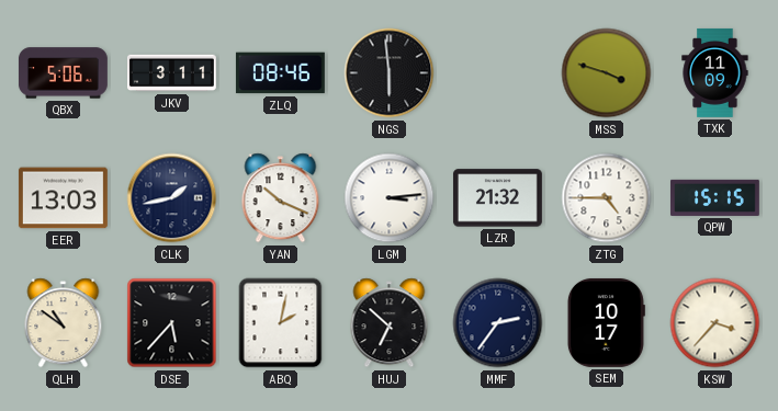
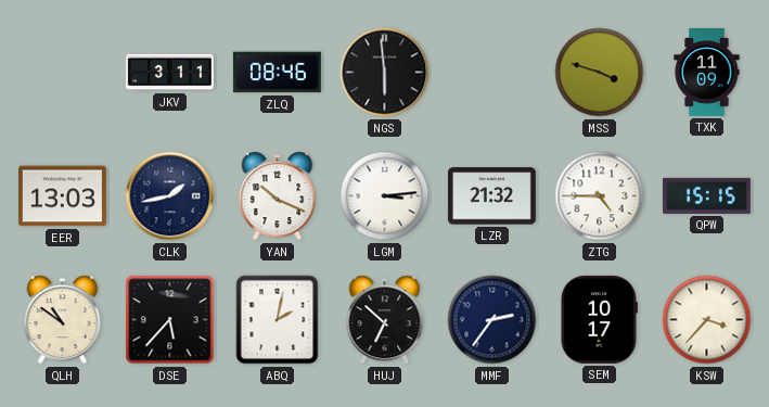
QBX: 5:06 -> none (63, 73)
